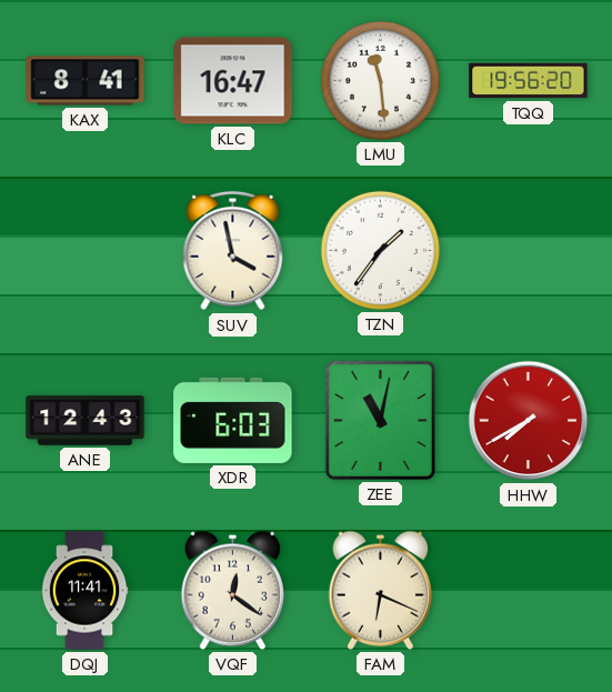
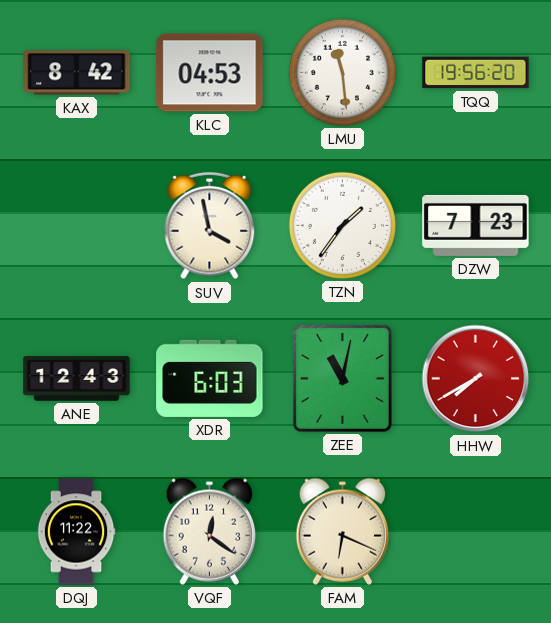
KAX: 8:41 -> 8:42 (77, 73)
KLC: 16:47 -> 04:53 (210, 73)
DZW: none -> 7:23 (476, 225)
DQJ: 11:41 -> 11:22 (76, 532)
